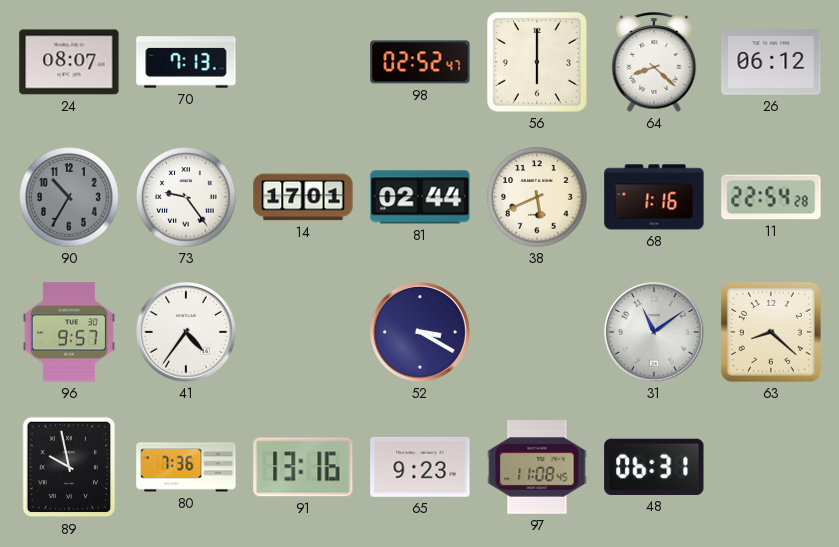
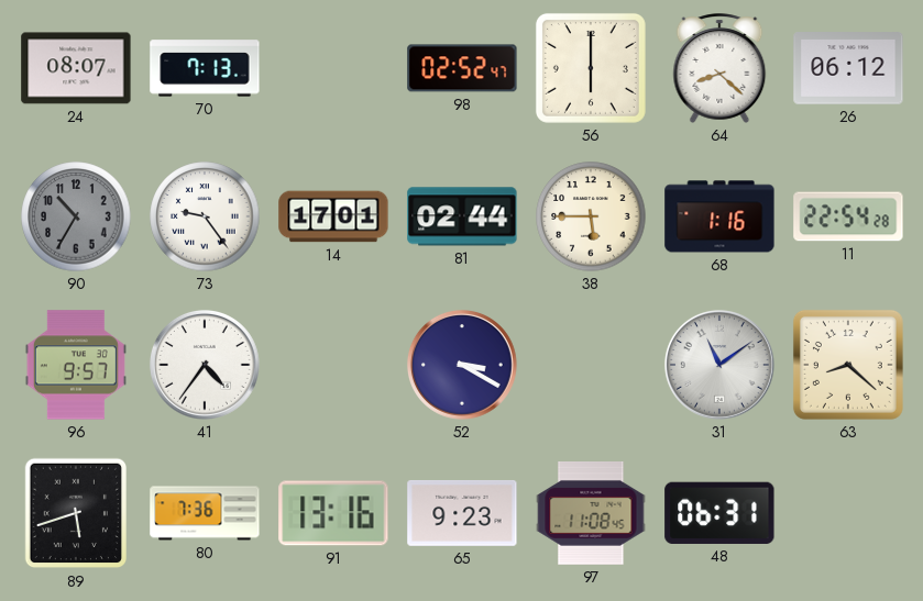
38: 5:41 -> 5:45 (591, 216)
89: 9:58 -> 5:42 (75, 513)
